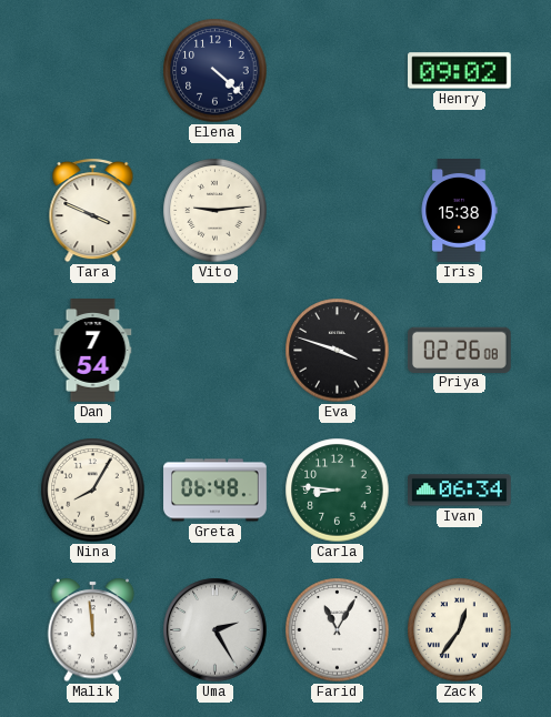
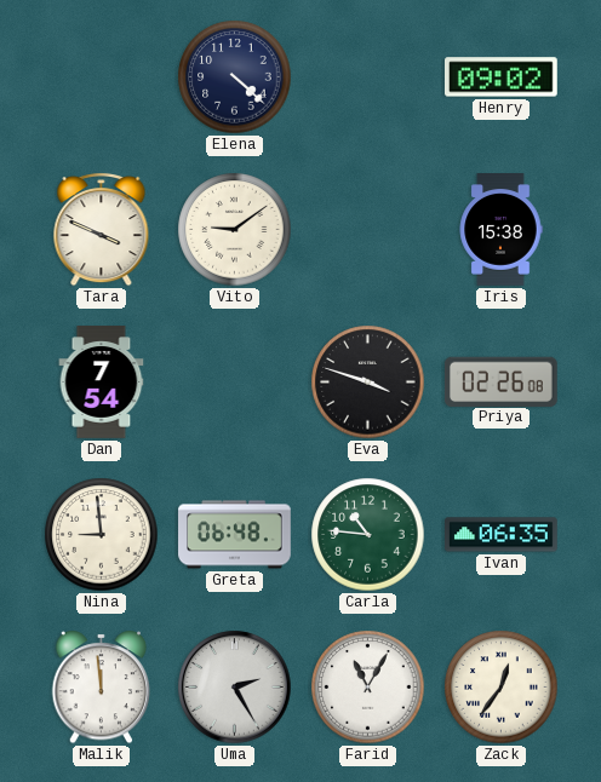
Vito: 9:14 -> 9:09 (235, 230)
Nina: 8:05 -> 8:59 (102, 535)
Carla: 8:46 -> 10:46 (368, 535)
Ivan: 06:34 -> 06:35 (502, 535)
